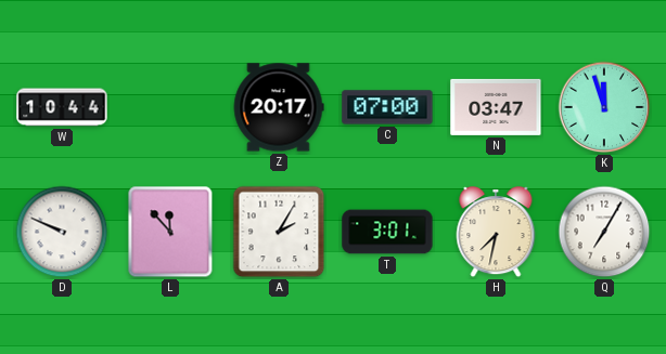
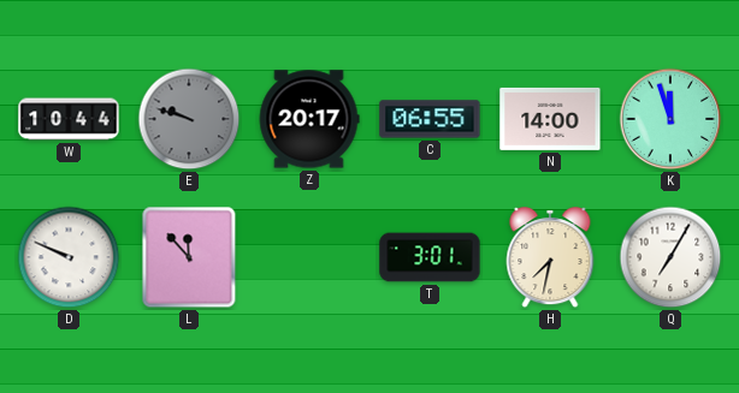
E: none -> 9:48 (189, 119)
C: 07:00 -> 06:55 (430, 119)
N: 03:47 -> 14:00 (550, 119)
A: 2:05 -> none (279, 232)
